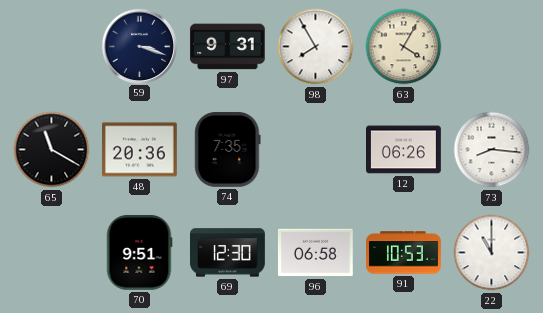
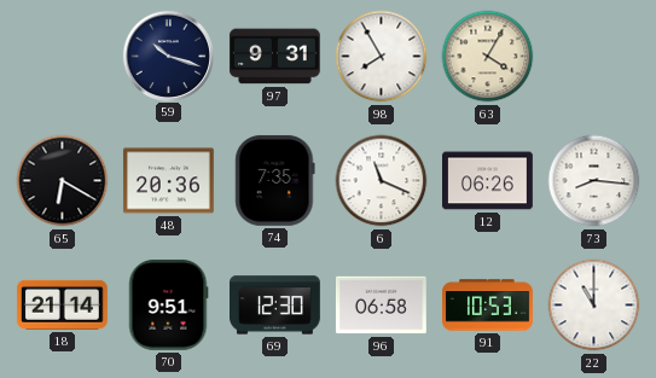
59: 3:18 -> 10:18 (168, 56)
65: 11:20 -> 6:20 (63, 181)
6: none -> 11:19 (382, 181)
18: none -> 21:14 (62, 304)
